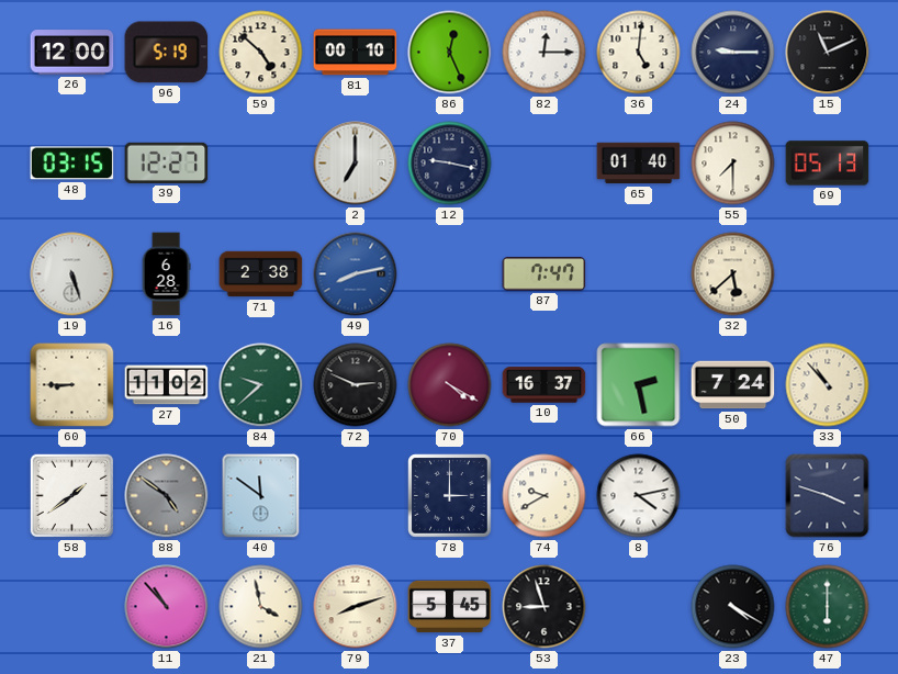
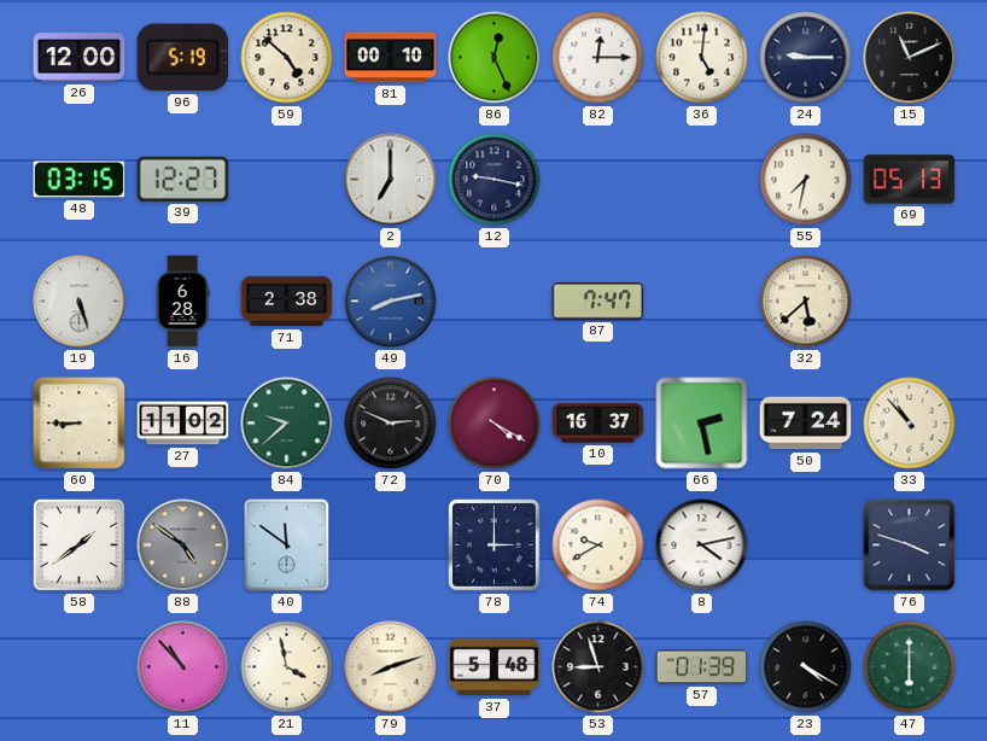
65: 01:40 -> none (639, 164)
55: 7:30 -> 7:32 (806, 180)
37: 5:45 -> 5:48 (495, 667)
57: none -> 01:39 (702, 667)
